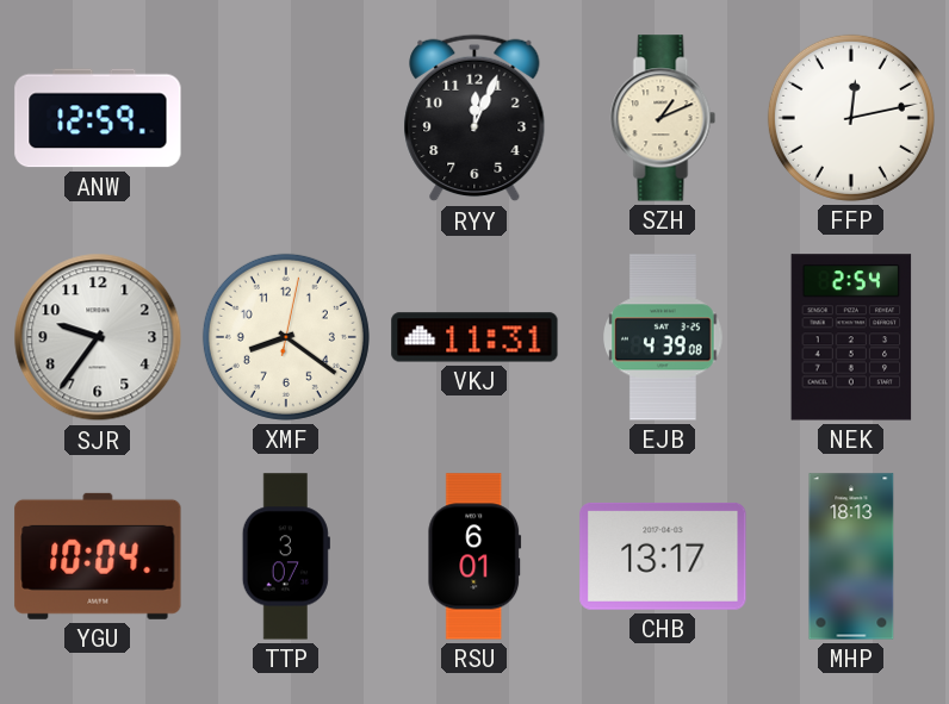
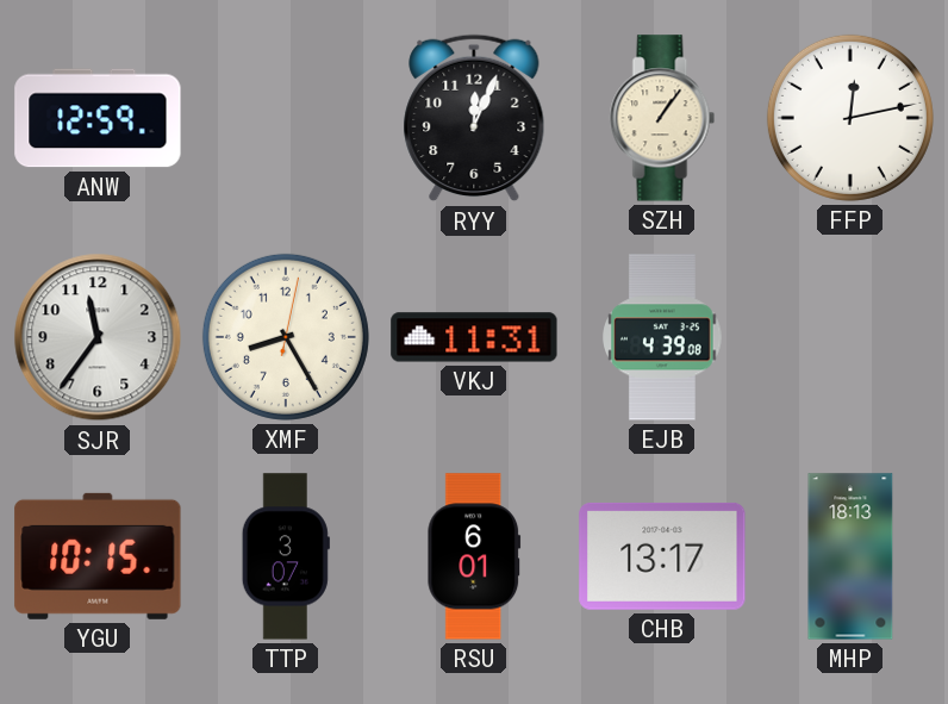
SZH: 1:11 -> 1:06 (662, 118)
SJR: 9:36 -> 11:36 (98, 337)
XMF: 8:21 -> 8:25 (286, 337)
NEK: 2:54 -> none (851, 337)
YGU: 10:04 -> 10:15 (98, 556)
